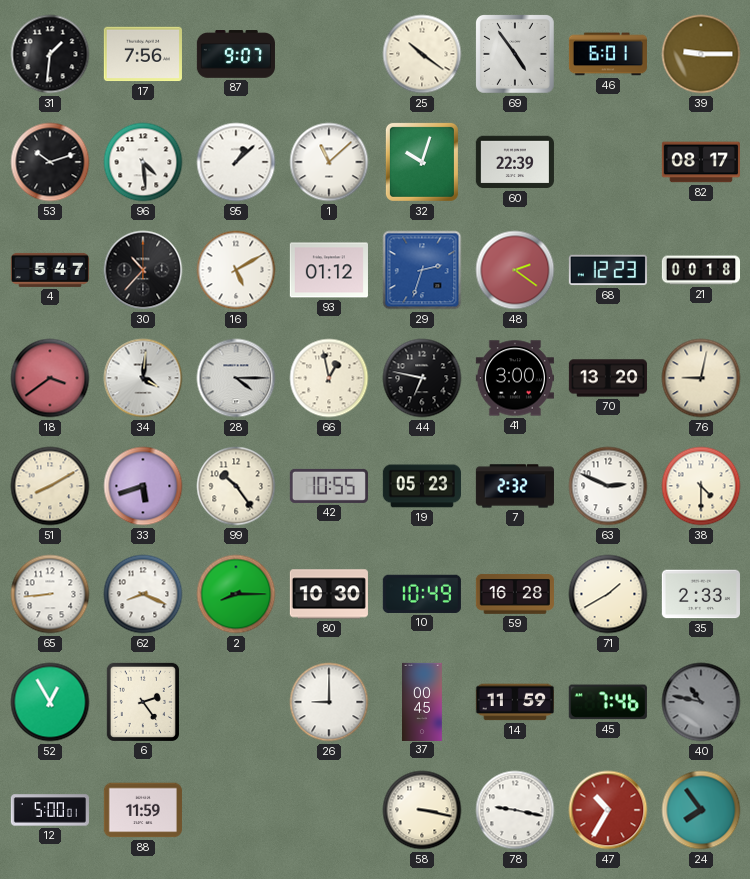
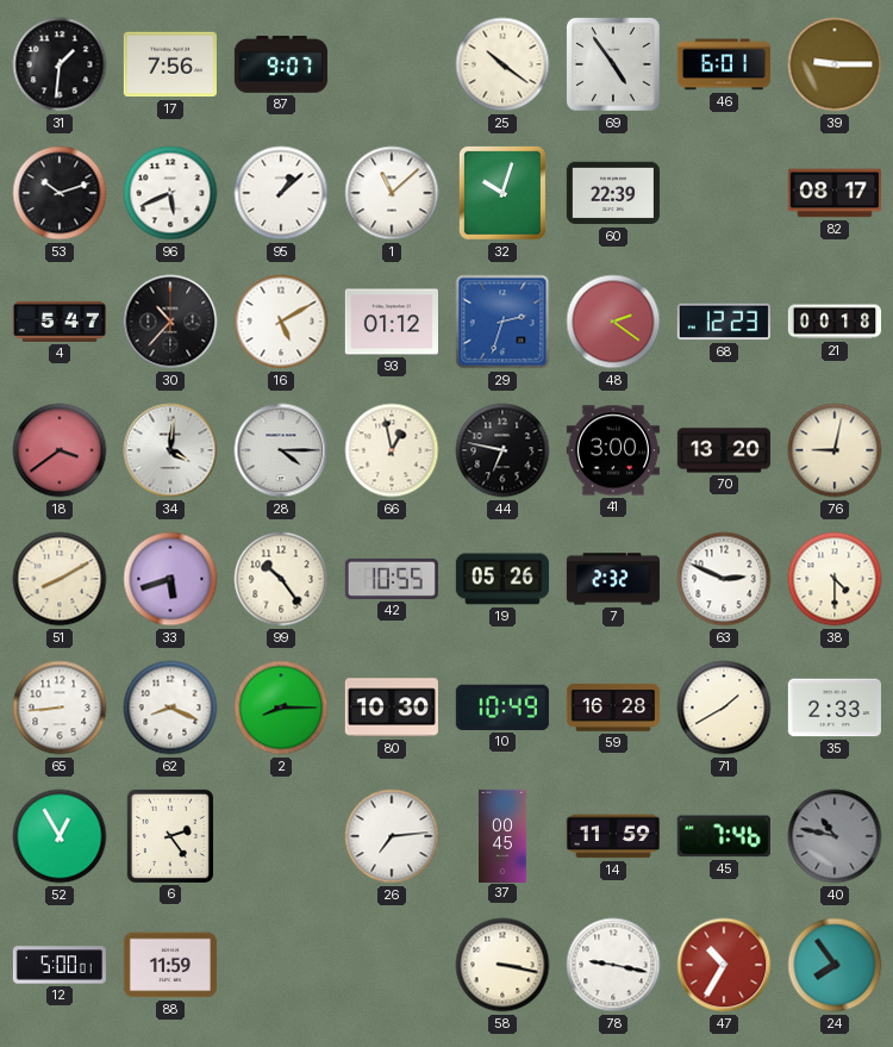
96: 4:29 -> 5:41 (170, 193)
19: 05:23 -> 05:26 (502, 579)
26: 9:00 -> 7:14 (392, 836)
